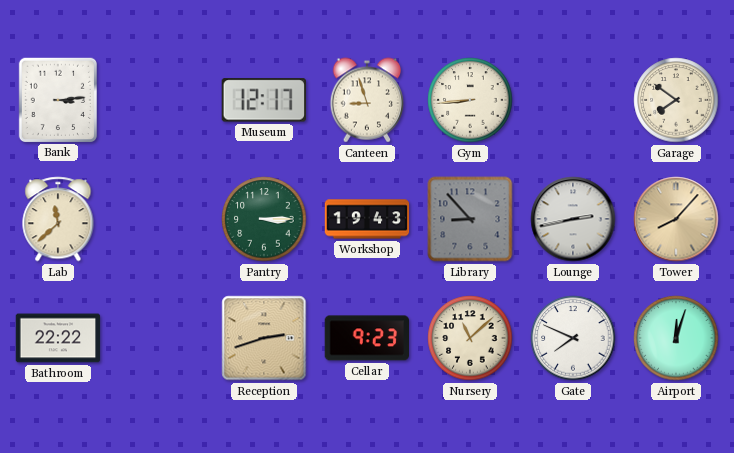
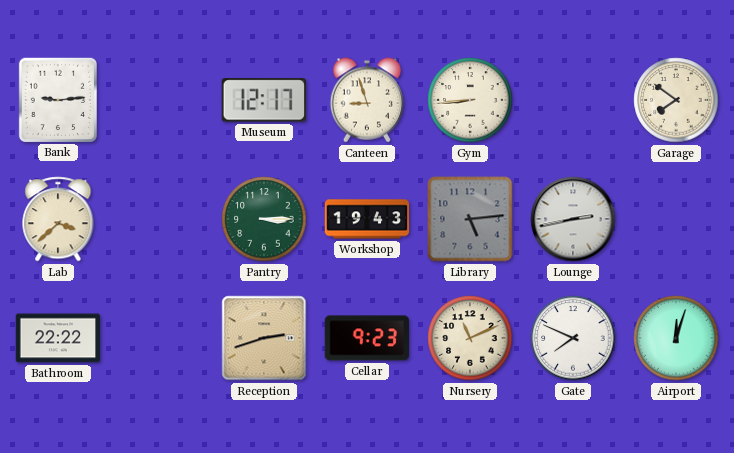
Bank: 3:14 -> 9:14 (57, 99)
Lab: 11:38 -> 3:38 (58, 219)
Library: 8:53 -> 5:14 (470, 219)
Tower: 8:07 -> none (676, 219)
Nursery: 11:08 -> 11:11 (470, 338)
